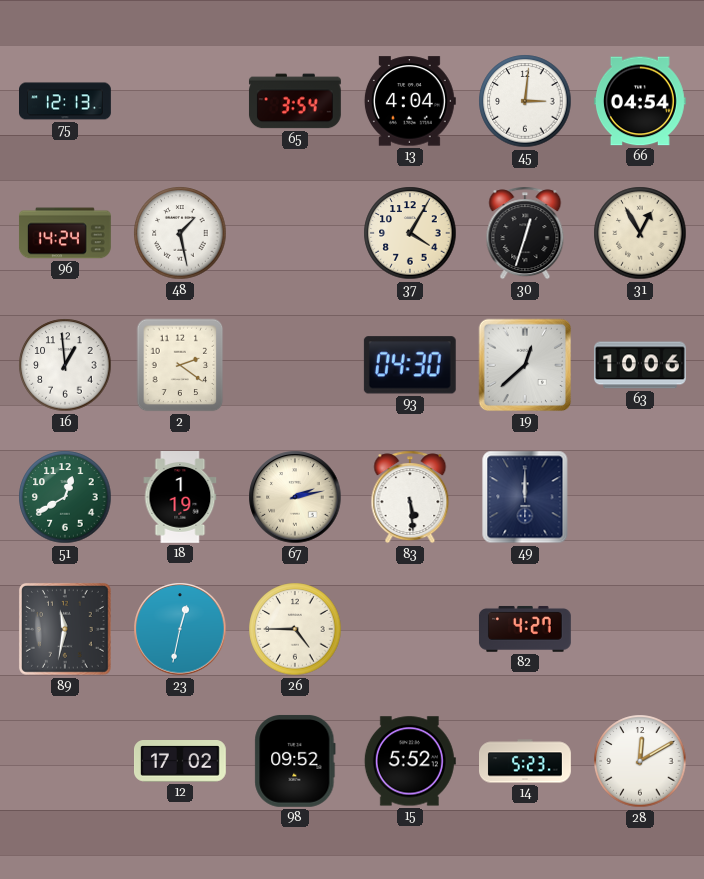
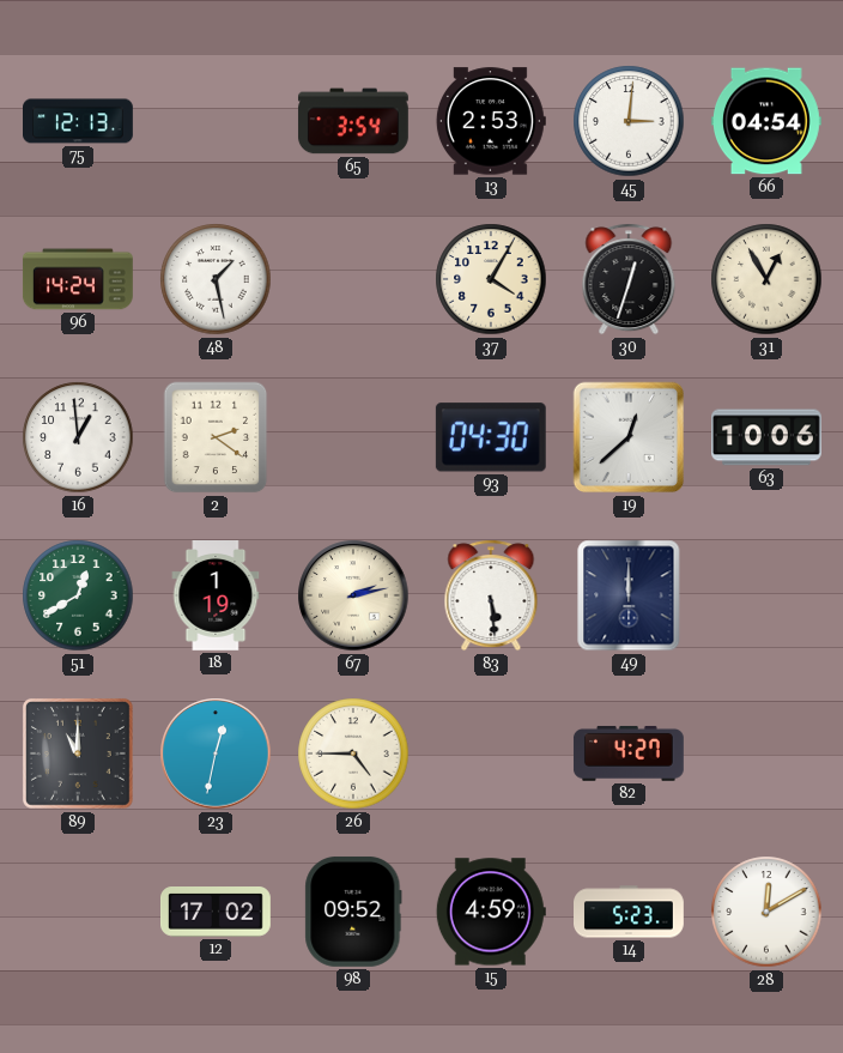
13: 4:04 -> 2:53 (491, 121)
89: 11:32 -> 11:00 (78, 754)
15: 5:52 -> 4:59 (491, 912)
